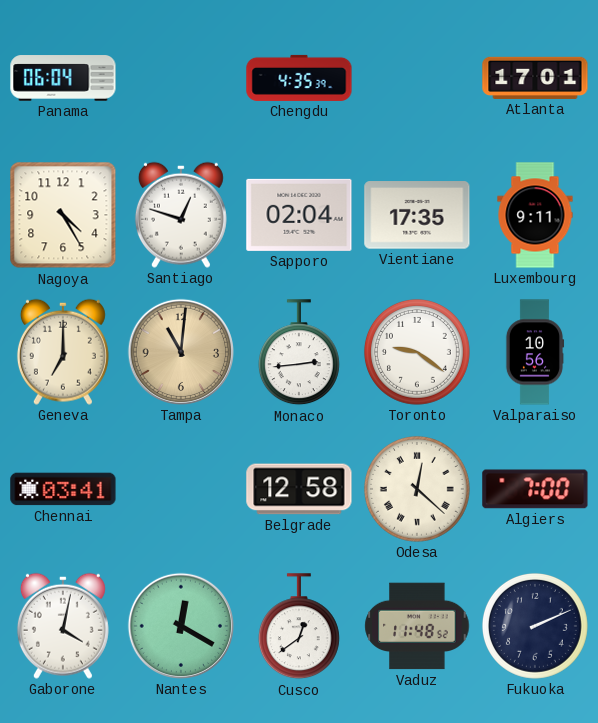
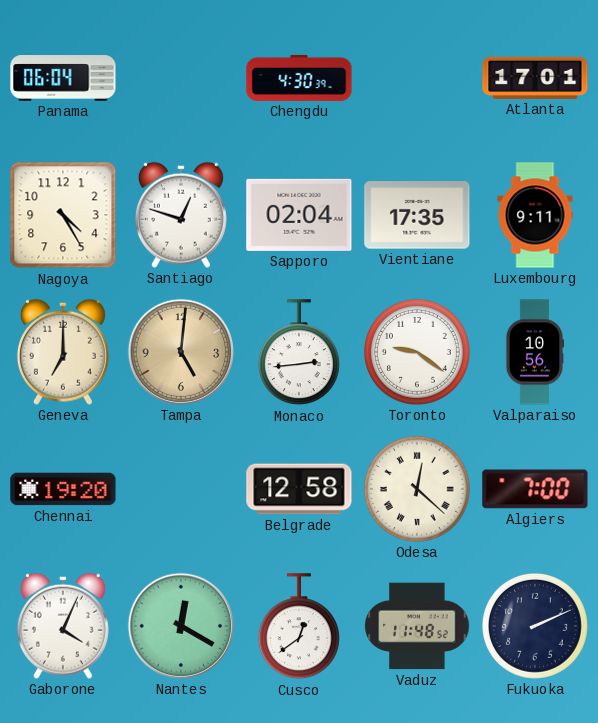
Chengdu: 4:35 -> 4:30 (299, 78)
Tampa: 11:01 -> 5:01 (181, 352)
Chennai: 03:41 -> 19:20 (63, 489)
Gaborone: 4:02 -> 4:04 (63, 626)
